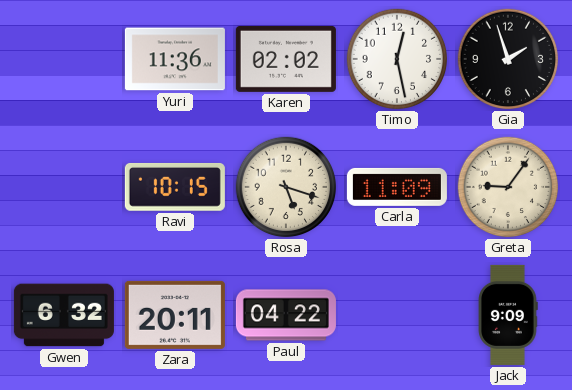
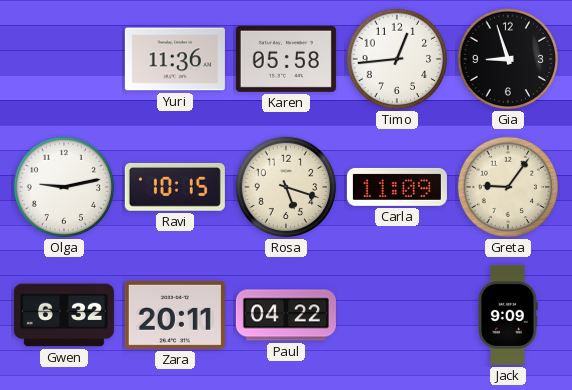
Karen: 02:02 -> 05:58 (286, 59)
Timo: 12:28 -> 12:44 (397, 59)
Gia: 1:57 -> 8:57 (508, 59)
Olga: none -> 9:13 (64, 187)
